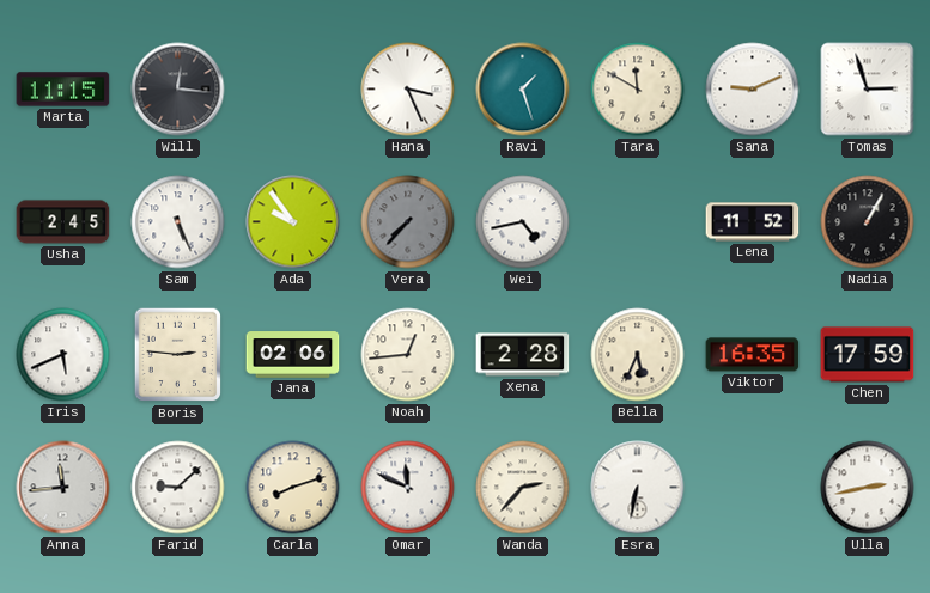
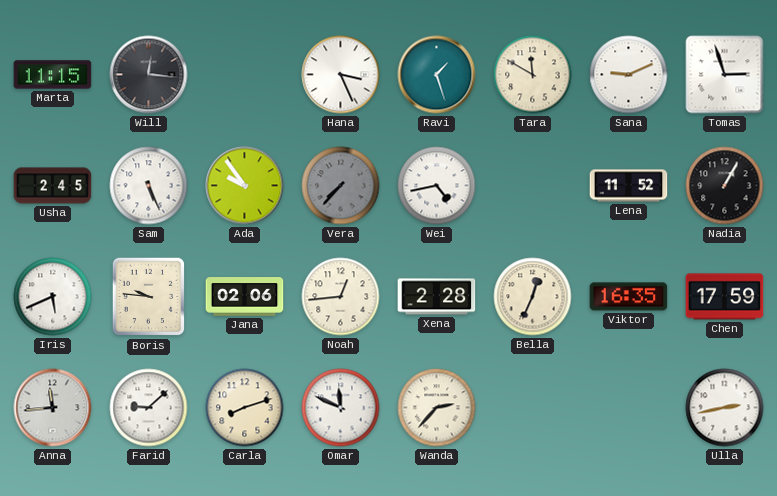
Boris: 2:46 -> 9:46 (149, 297)
Bella: 5:34 -> 12:34 (533, 297)
Esra: 6:32 -> none (638, 488)
